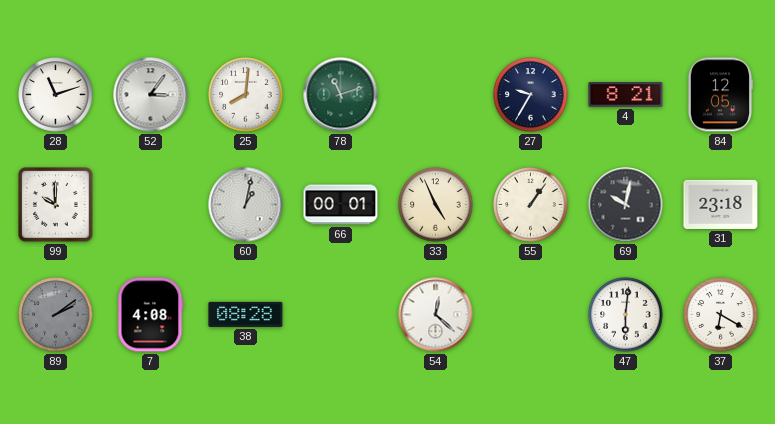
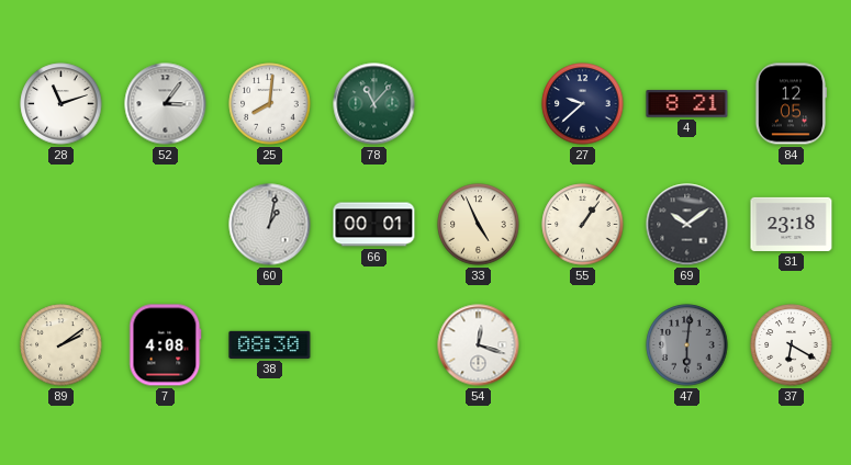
78: 11:12 -> 11:07 (374, 104)
27: 9:35 -> 9:38 (583, 104)
99: 10:00 -> none (56, 205)
69: 10:02 -> 10:09 (687, 225)
89 dial: grey -> cream (61, 345)
38: 08:28 -> 08:30 (270, 344)
54: 12:22 -> 12:18 (479, 345)
47 dial: white -> grey (687, 345)
